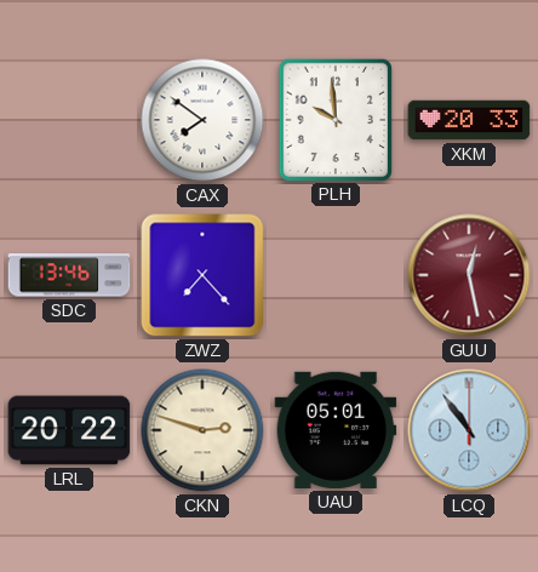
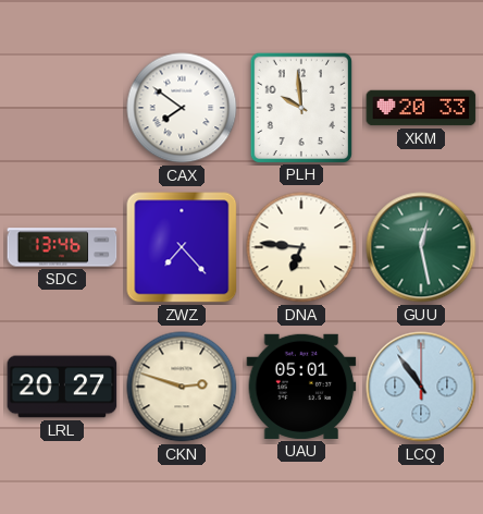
DNA: none -> 6:46 (301, 247)
GUU dial: burgundy -> green (421, 247)
LRL: 20:22 -> 20:27 (62, 387)
